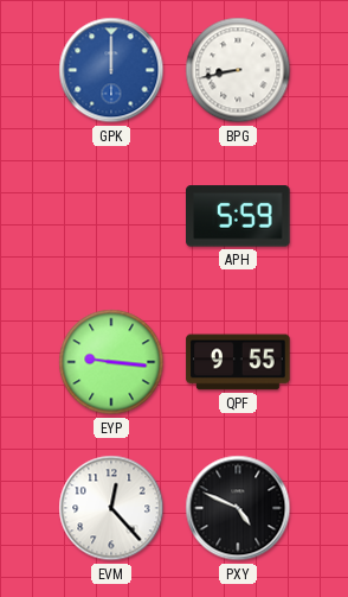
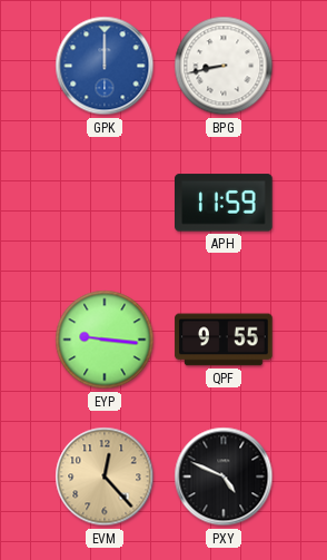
APH: 5:59 -> 11:59 (224, 203)
EVM dial: white -> champagne (105, 477)
